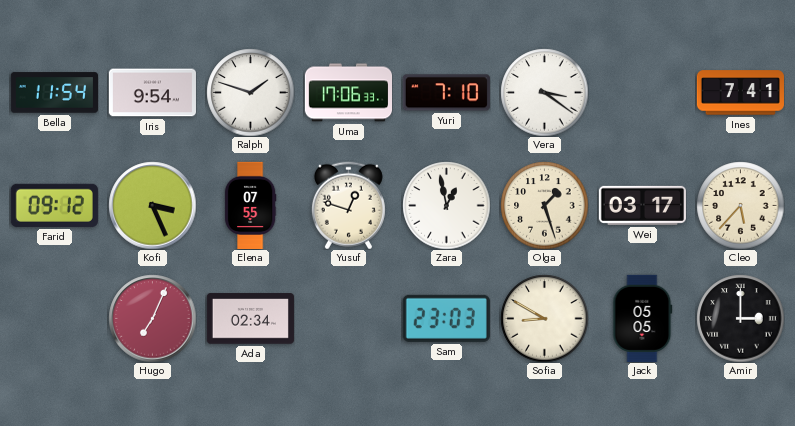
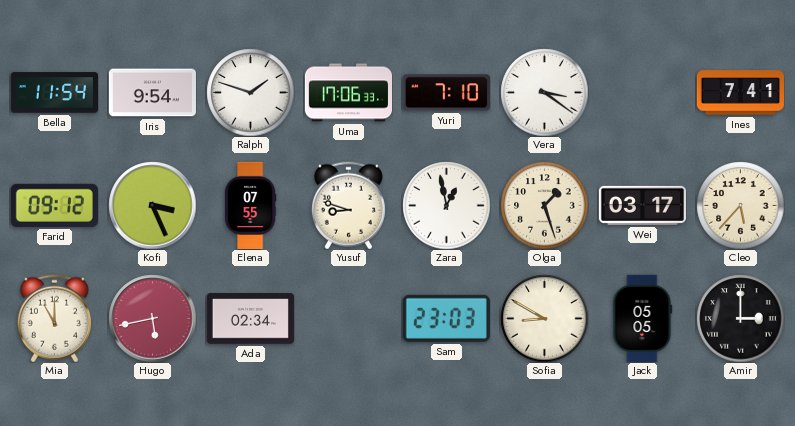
Yusuf: 12:48 -> 8:48 (348, 205)
Mia: none -> 11:00 (54, 318)
Hugo: 7:04 -> 5:43 (152, 318)
